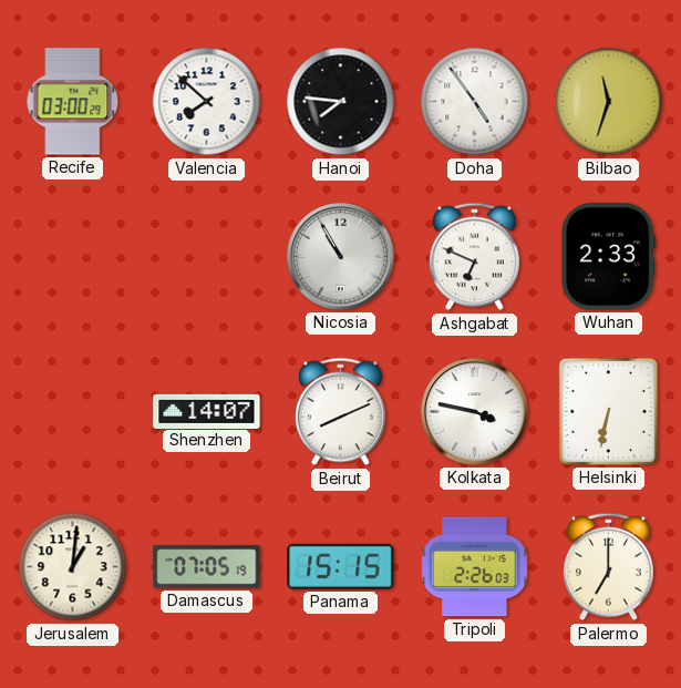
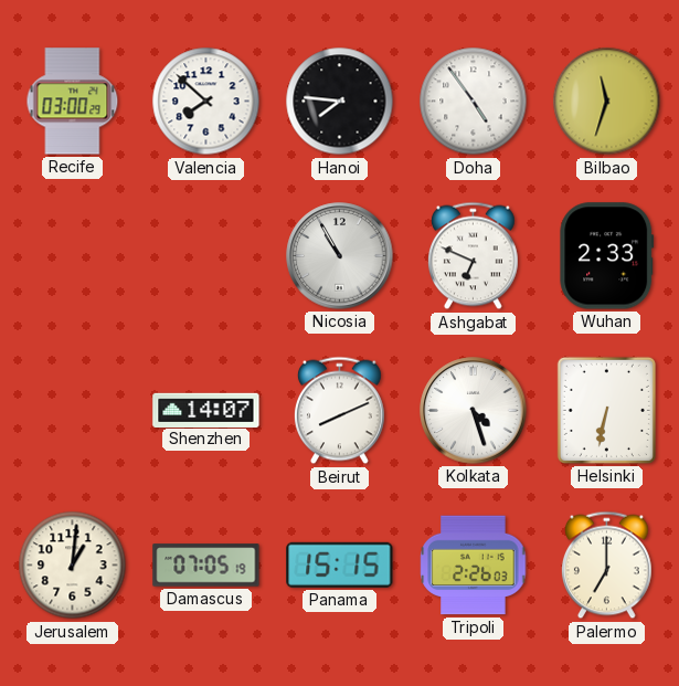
Kolkata: 3:47 -> 4:27 (474, 411)
